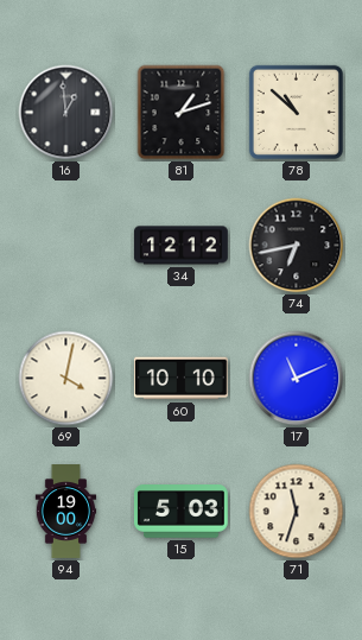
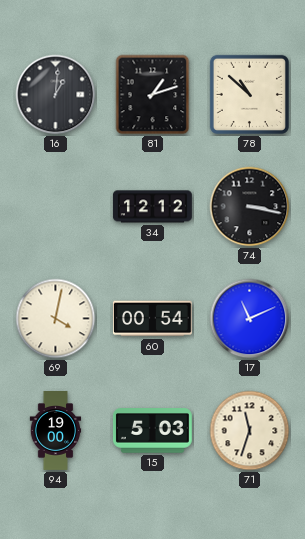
16: 12:59 -> 1:01 (56, 95)
74: 6:43 -> 3:17 (250, 207)
60: 10:10 -> 00:54 (152, 319)
